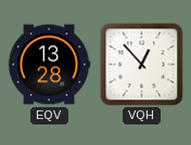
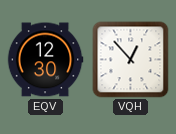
EQV: 13:28 -> 12:30 (45, 60)
